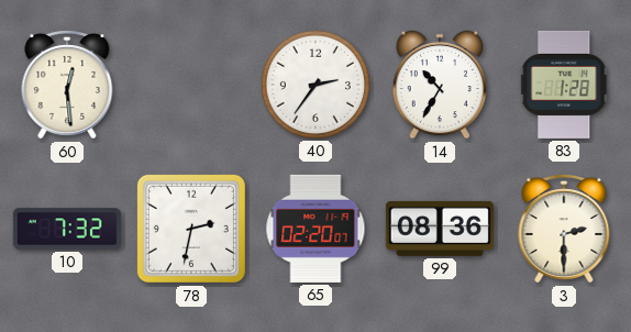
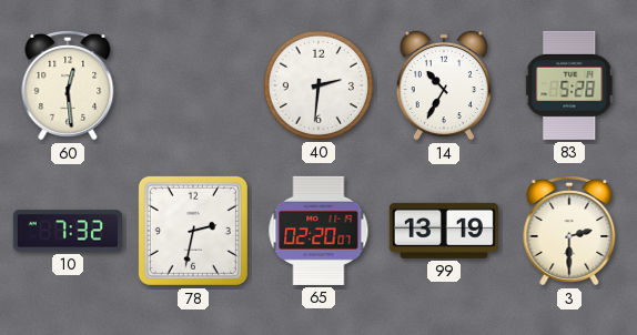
40: 2:36 -> 2:31 (318, 85)
83: 1:28 -> 5:28 (570, 85)
99: 08:36 -> 13:19 (444, 231)
